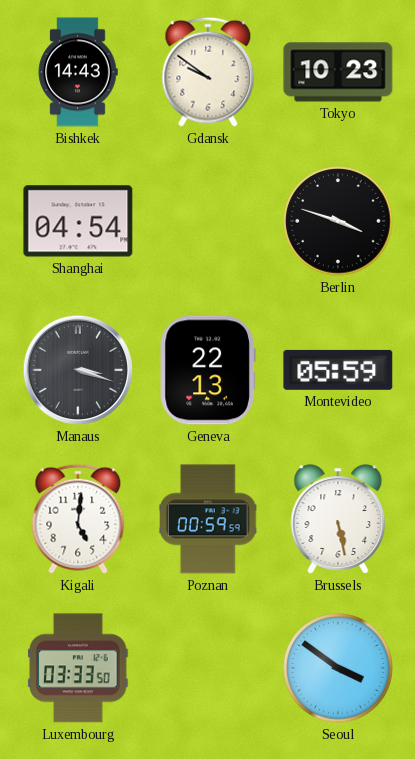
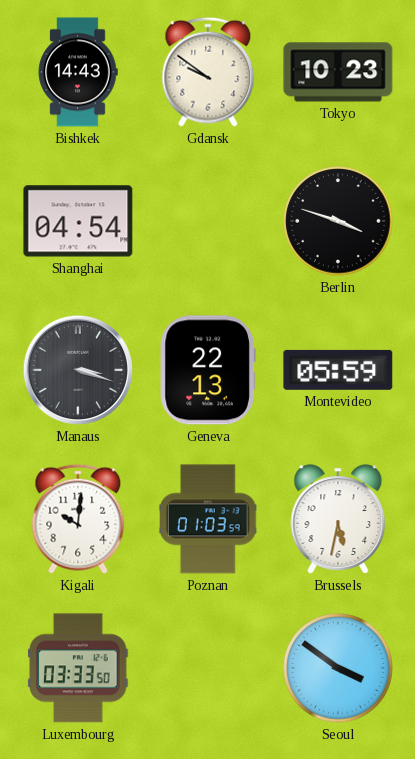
Kigali: 5:01 -> 10:01 (78, 519)
Poznan: 00:59 -> 01:03 (209, 519)
Brussels: 5:28 -> 5:32 (338, 519)
